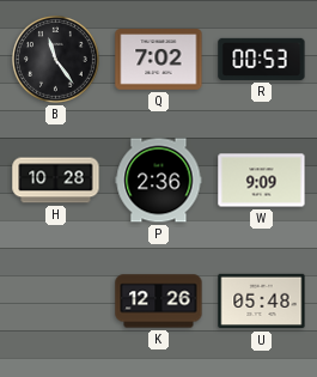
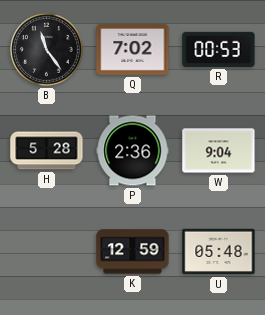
H: 10:28 -> 5:28 (47, 151)
W: 9:09 -> 9:04 (219, 151)
K: 12:26 -> 12:59 (133, 252)
